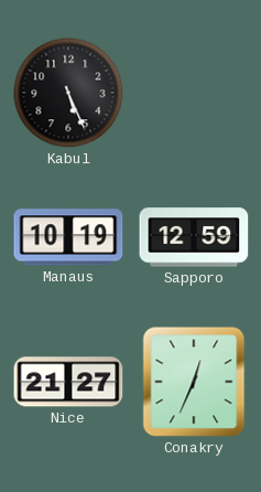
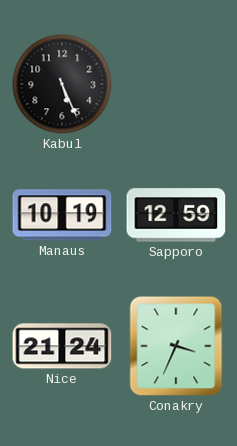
Nice: 21:27 -> 21:24 (62, 346)
Conakry: 12:34 -> 3:34 (176, 346)
